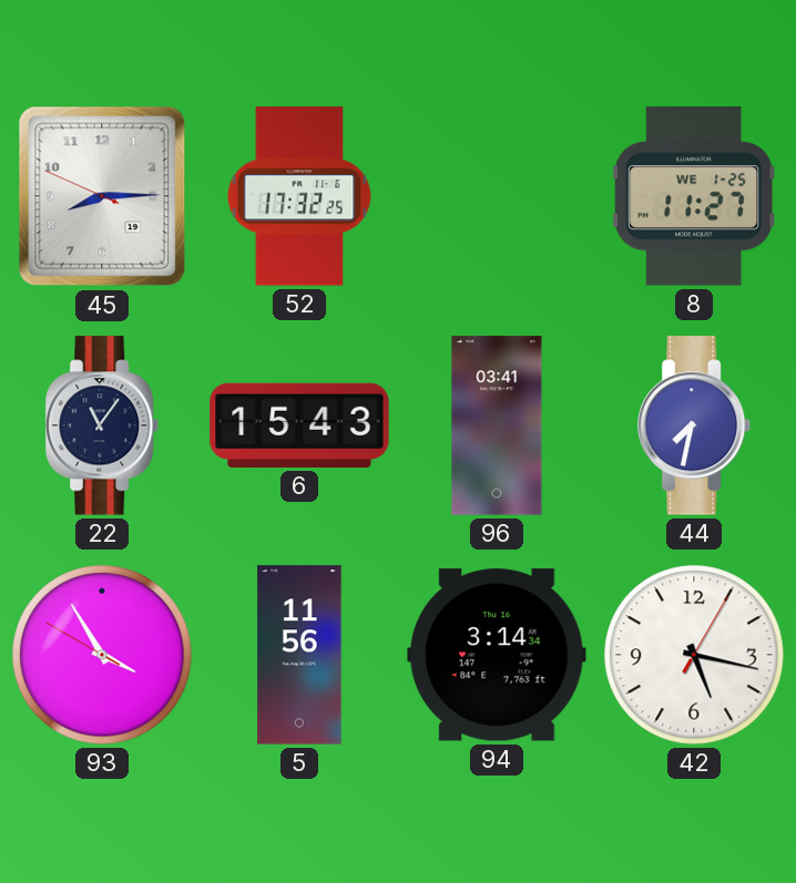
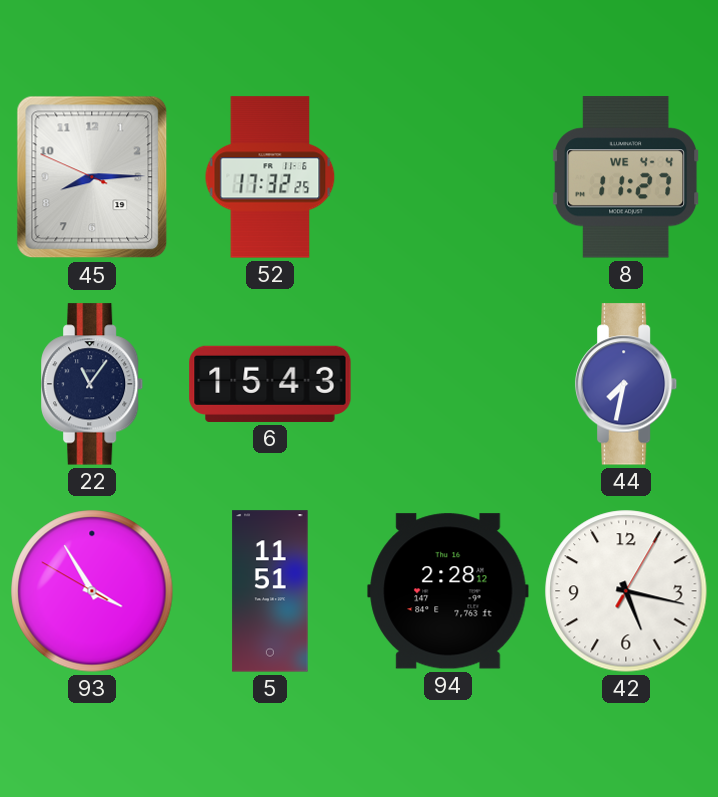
8 date: WE 1-25 -> WE 4-4 (626, 177)
96: 03:41 -> none (497, 425)
5: 11:56 -> 11:51 (270, 591)
94: 3:14 -> 2:28 (448, 591)
